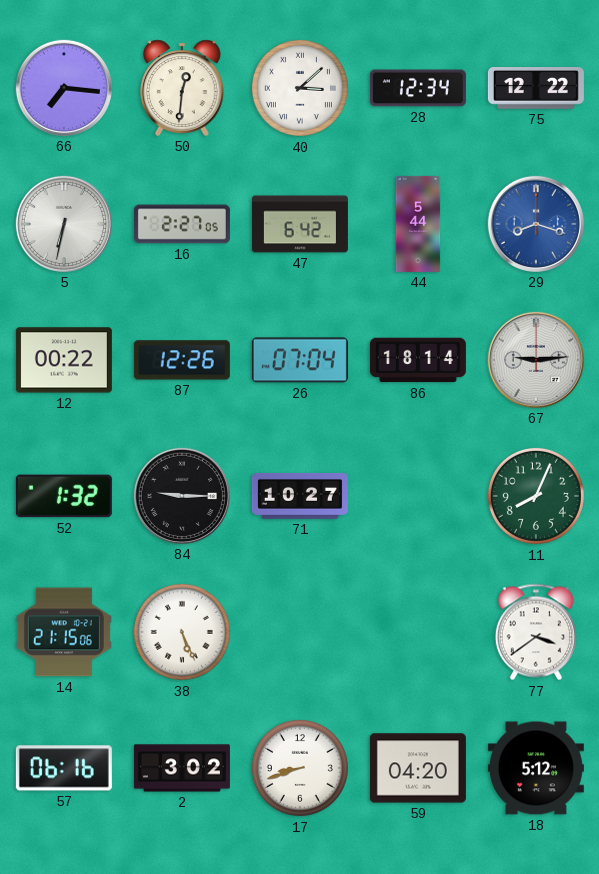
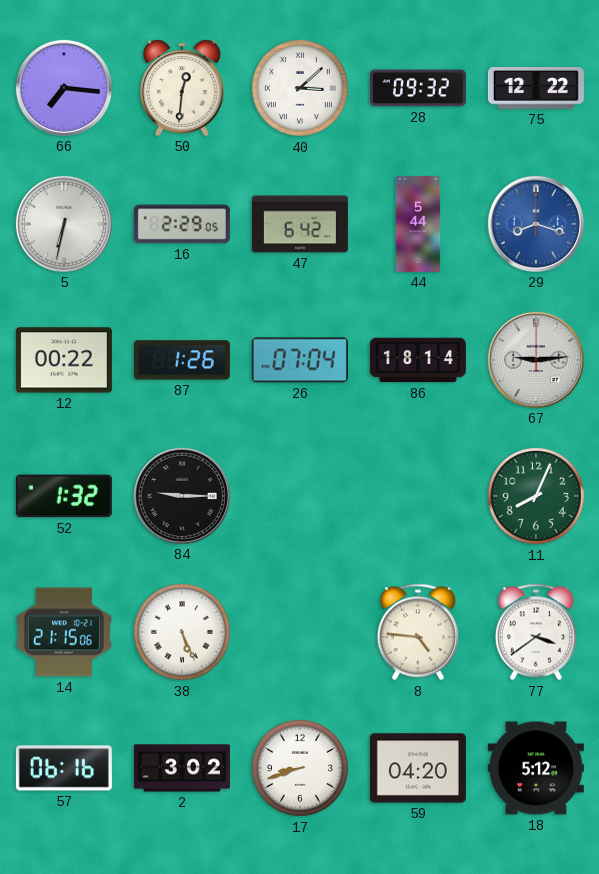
28: 12:34 -> 09:32 (418, 88)
16: 2:27 -> 2:29 (182, 224)
87: 12:26 -> 1:26 (182, 360)
71: 10:27 -> none (300, 496)
8: none -> 4:46 (418, 632)
